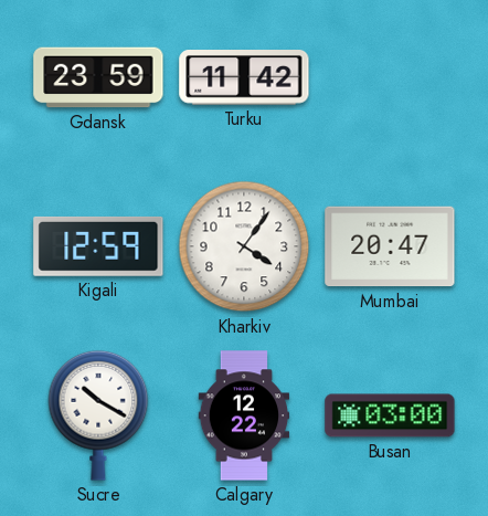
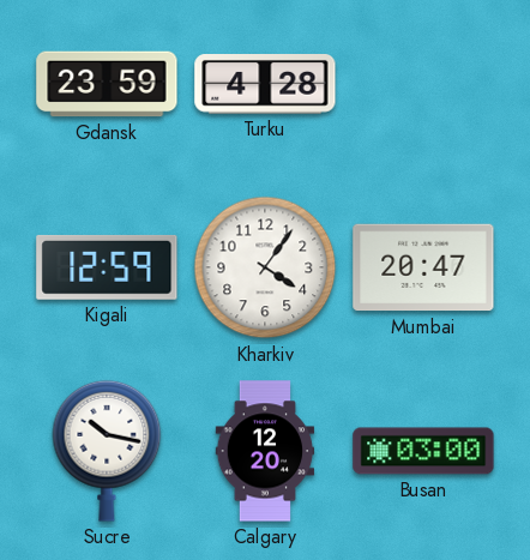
Turku: 11:42 -> 4:28 (265, 85)
Sucre: 10:20 -> 10:17 (107, 451)
Calgary: 12:22 -> 12:20 (265, 451)
